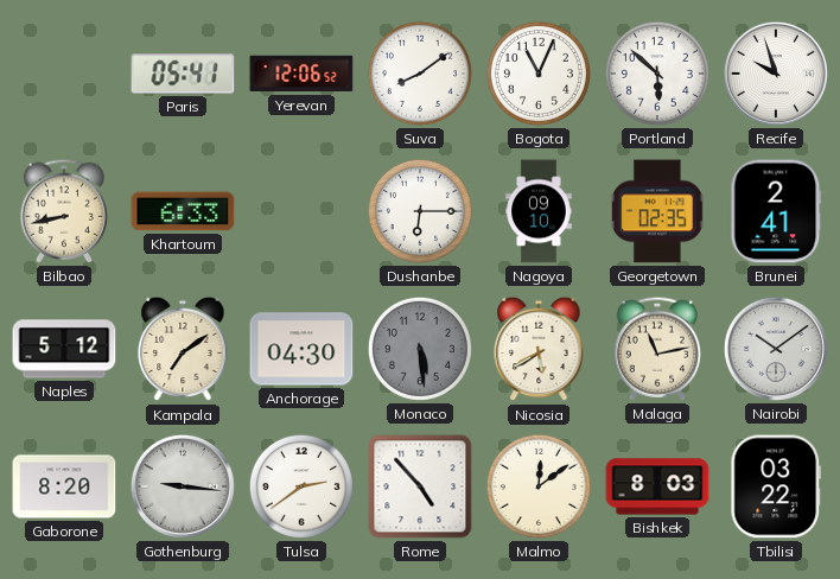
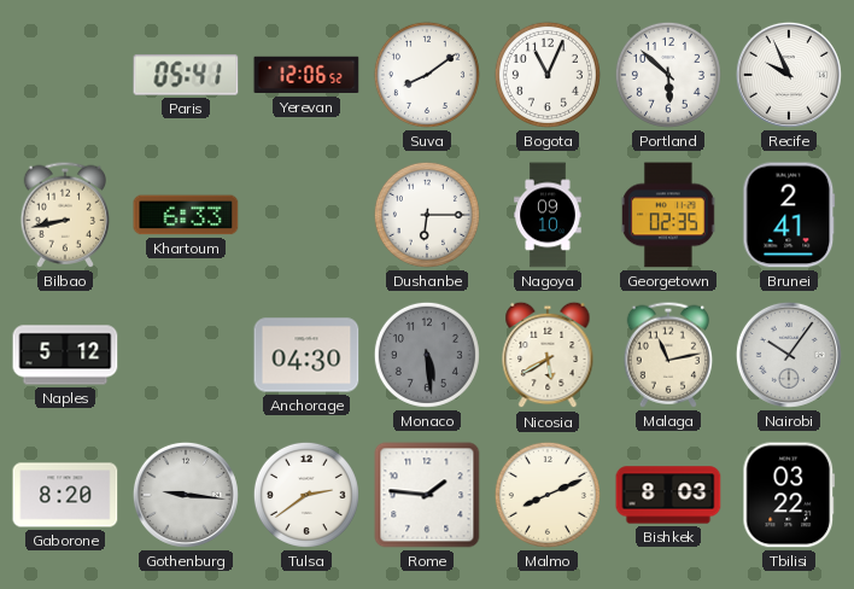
Recife: 9:57 -> 9:56 (789, 75)
Kampala: 7:09 -> none (183, 349)
Nairobi: 10:09 -> 10:06 (789, 355)
Rome: 4:53 -> 1:46 (427, 495)
Malmo: 12:09 -> 8:11 (548, 495)
